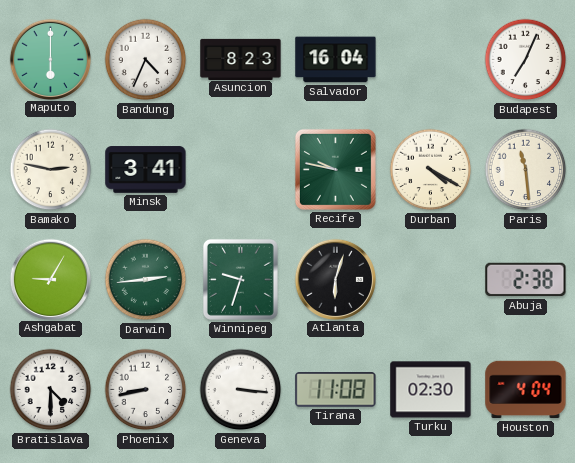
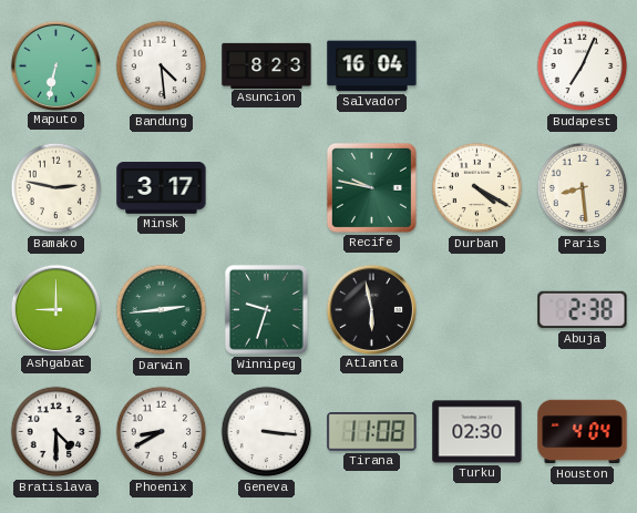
Maputo: 6:00 -> 6:32 (55, 65)
Bandung: 4:34 -> 4:29 (162, 66)
Minsk: 3:41 -> 3:17 (162, 188)
Paris: 11:29 -> 8:29 (583, 188)
Ashgabat: 9:05 -> 9:00 (55, 309)
Atlanta: 6:03 -> 5:58 (371, 309)
Phoenix: 8:43 -> 8:40 (162, 432)
